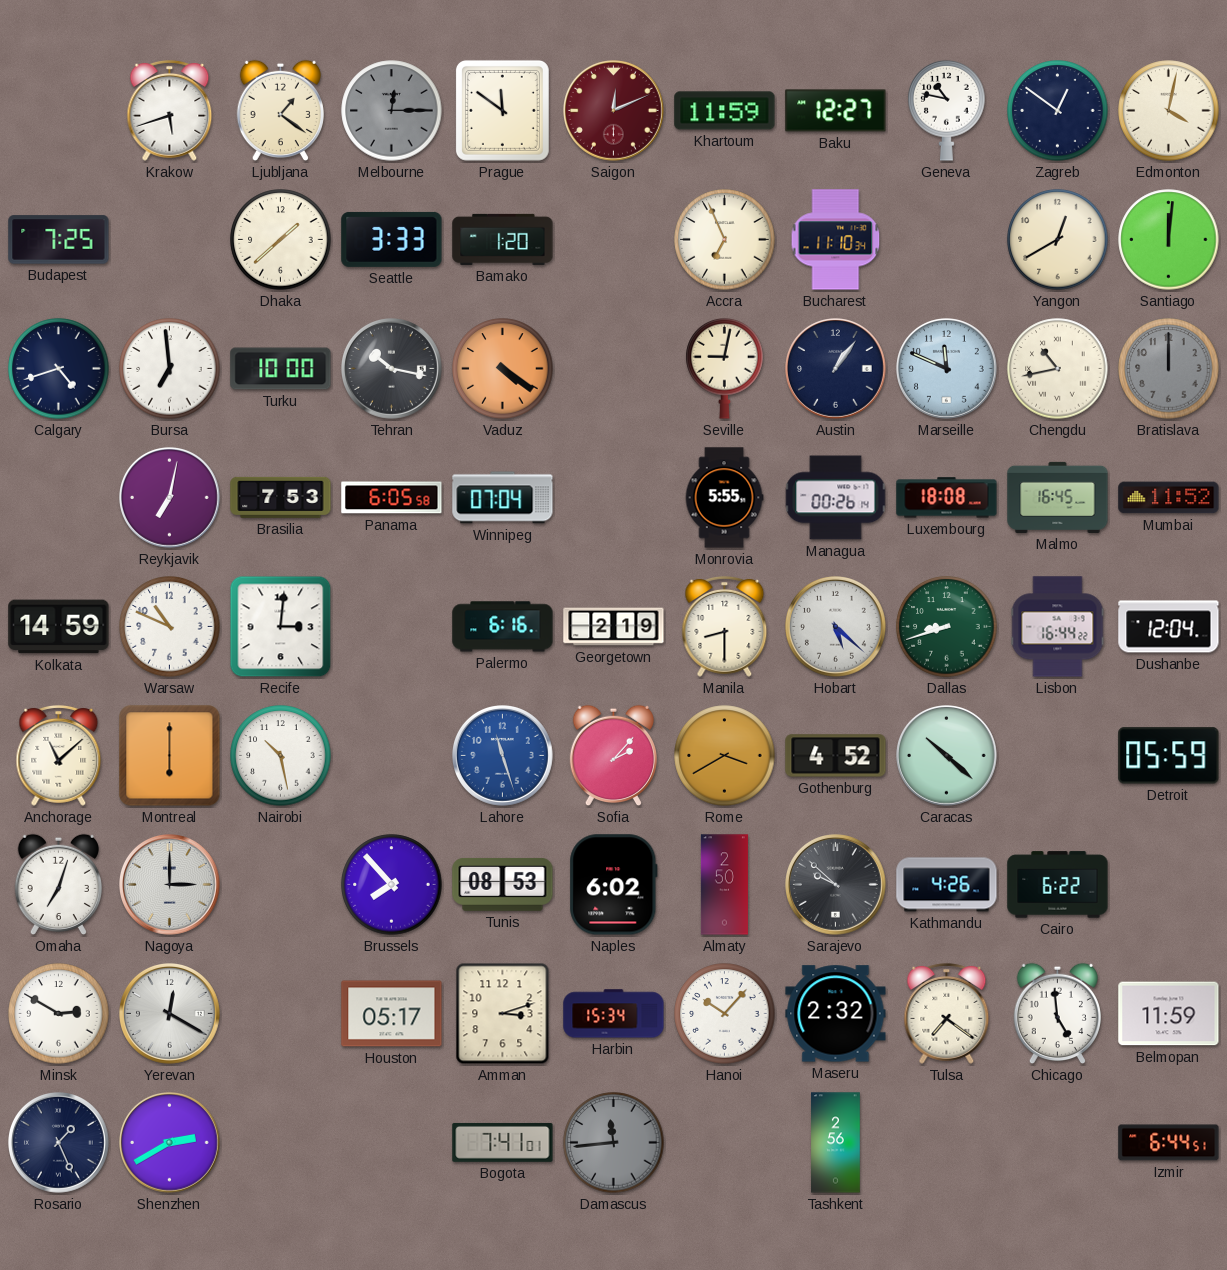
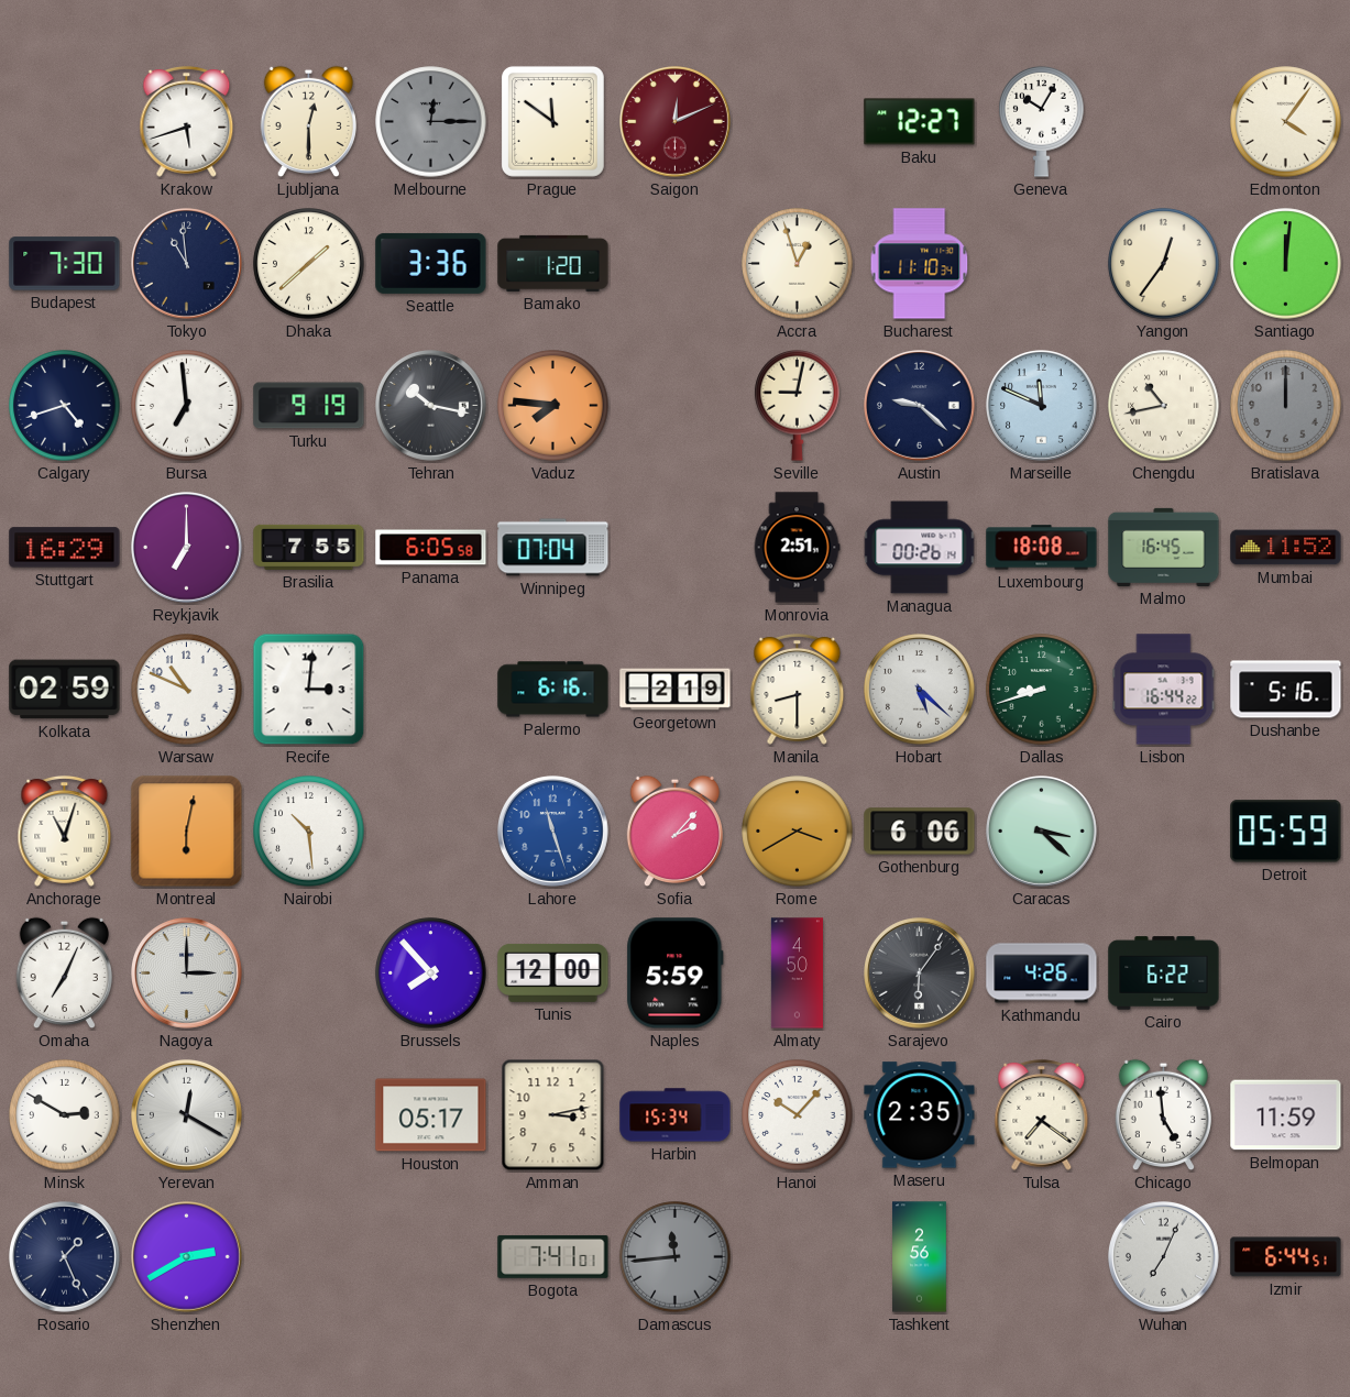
Ljubljana: 1:21 -> 12:30 (308, 122)
Khartoum: 11:59 -> none (725, 111)
Geneva: 10:47 -> 10:05 (1042, 122)
Zagreb: 12:51 -> none (1058, 111)
Edmonton: 4:02 -> 4:06 (1286, 122)
Budapest: 7:25 -> 7:30 (65, 264)
Tokyo: none -> 10:59 (187, 264)
Seattle: 3:33 -> 3:36 (431, 263)
Accra: 6:56 -> 12:57 (798, 264)
Yangon: 12:40 -> 12:36 (1164, 264)
Turku: 10:00 -> 9:19 (309, 406)
Vaduz: 4:21 -> 7:46 (553, 406)
Austin: 1:06 -> 9:22 (920, 406)
Stuttgart: none -> 16:29 (65, 548)
Reykjavik: 7:02 -> 7:00 (187, 548)
Brasilia: 7:53 -> 7:55 (309, 547)
Monrovia: 5:55 -> 2:51 (797, 548)
Kolkata: 14:59 -> 02:59 (65, 690)
Dushanbe: 12:04 -> 5:16 (1286, 690)
Anchorage: 11:08 -> 11:03 (65, 831)
Montreal: 6:00 -> 6:02 (187, 832)
Nairobi: 10:28 -> 10:29 (309, 832)
Gothenburg: 4:52 -> 6:06 (920, 832)
Caracas: 10:22 -> 3:22 (1042, 832)
Omaha: 7:03 -> 7:04 (64, 974)
Tunis: 08:53 -> 12:00 (553, 972)
Naples: 6:02 -> 5:59 (676, 974)
Almaty: 2:50 -> 4:50 (797, 974)
Sarajevo: 9:52 -> 6:06 (920, 974)
Amman: 3:12 -> 3:13 (553, 1115)
Maseru: 2:32 -> 2:35 (920, 1115)
Wuhan: none -> 7:04 (1164, 1257)
